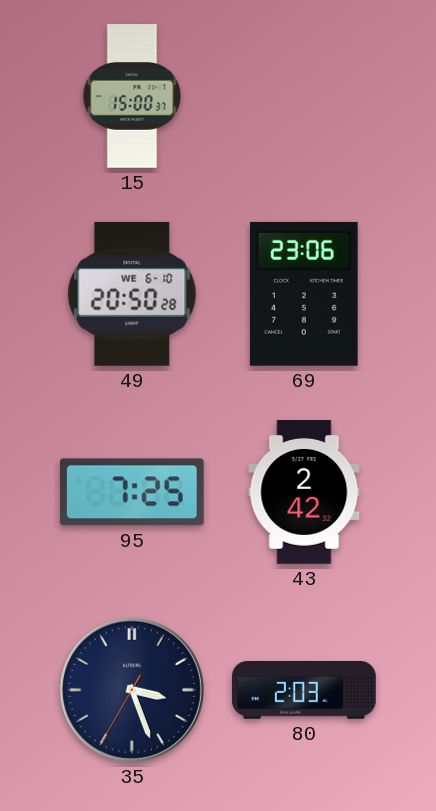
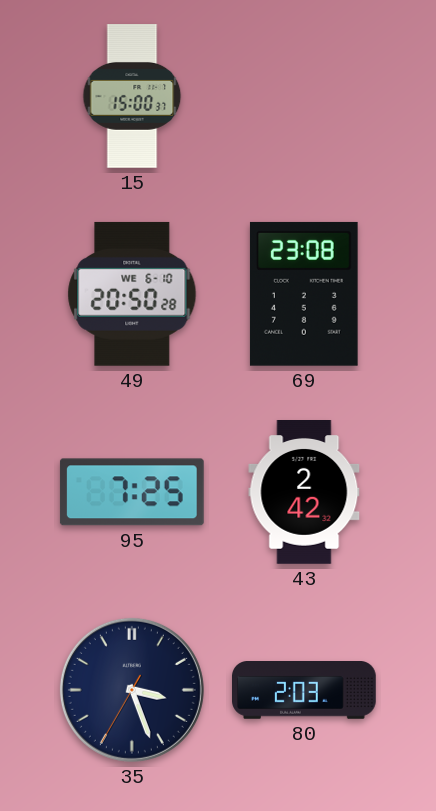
69: 23:06 -> 23:08 (304, 294)
